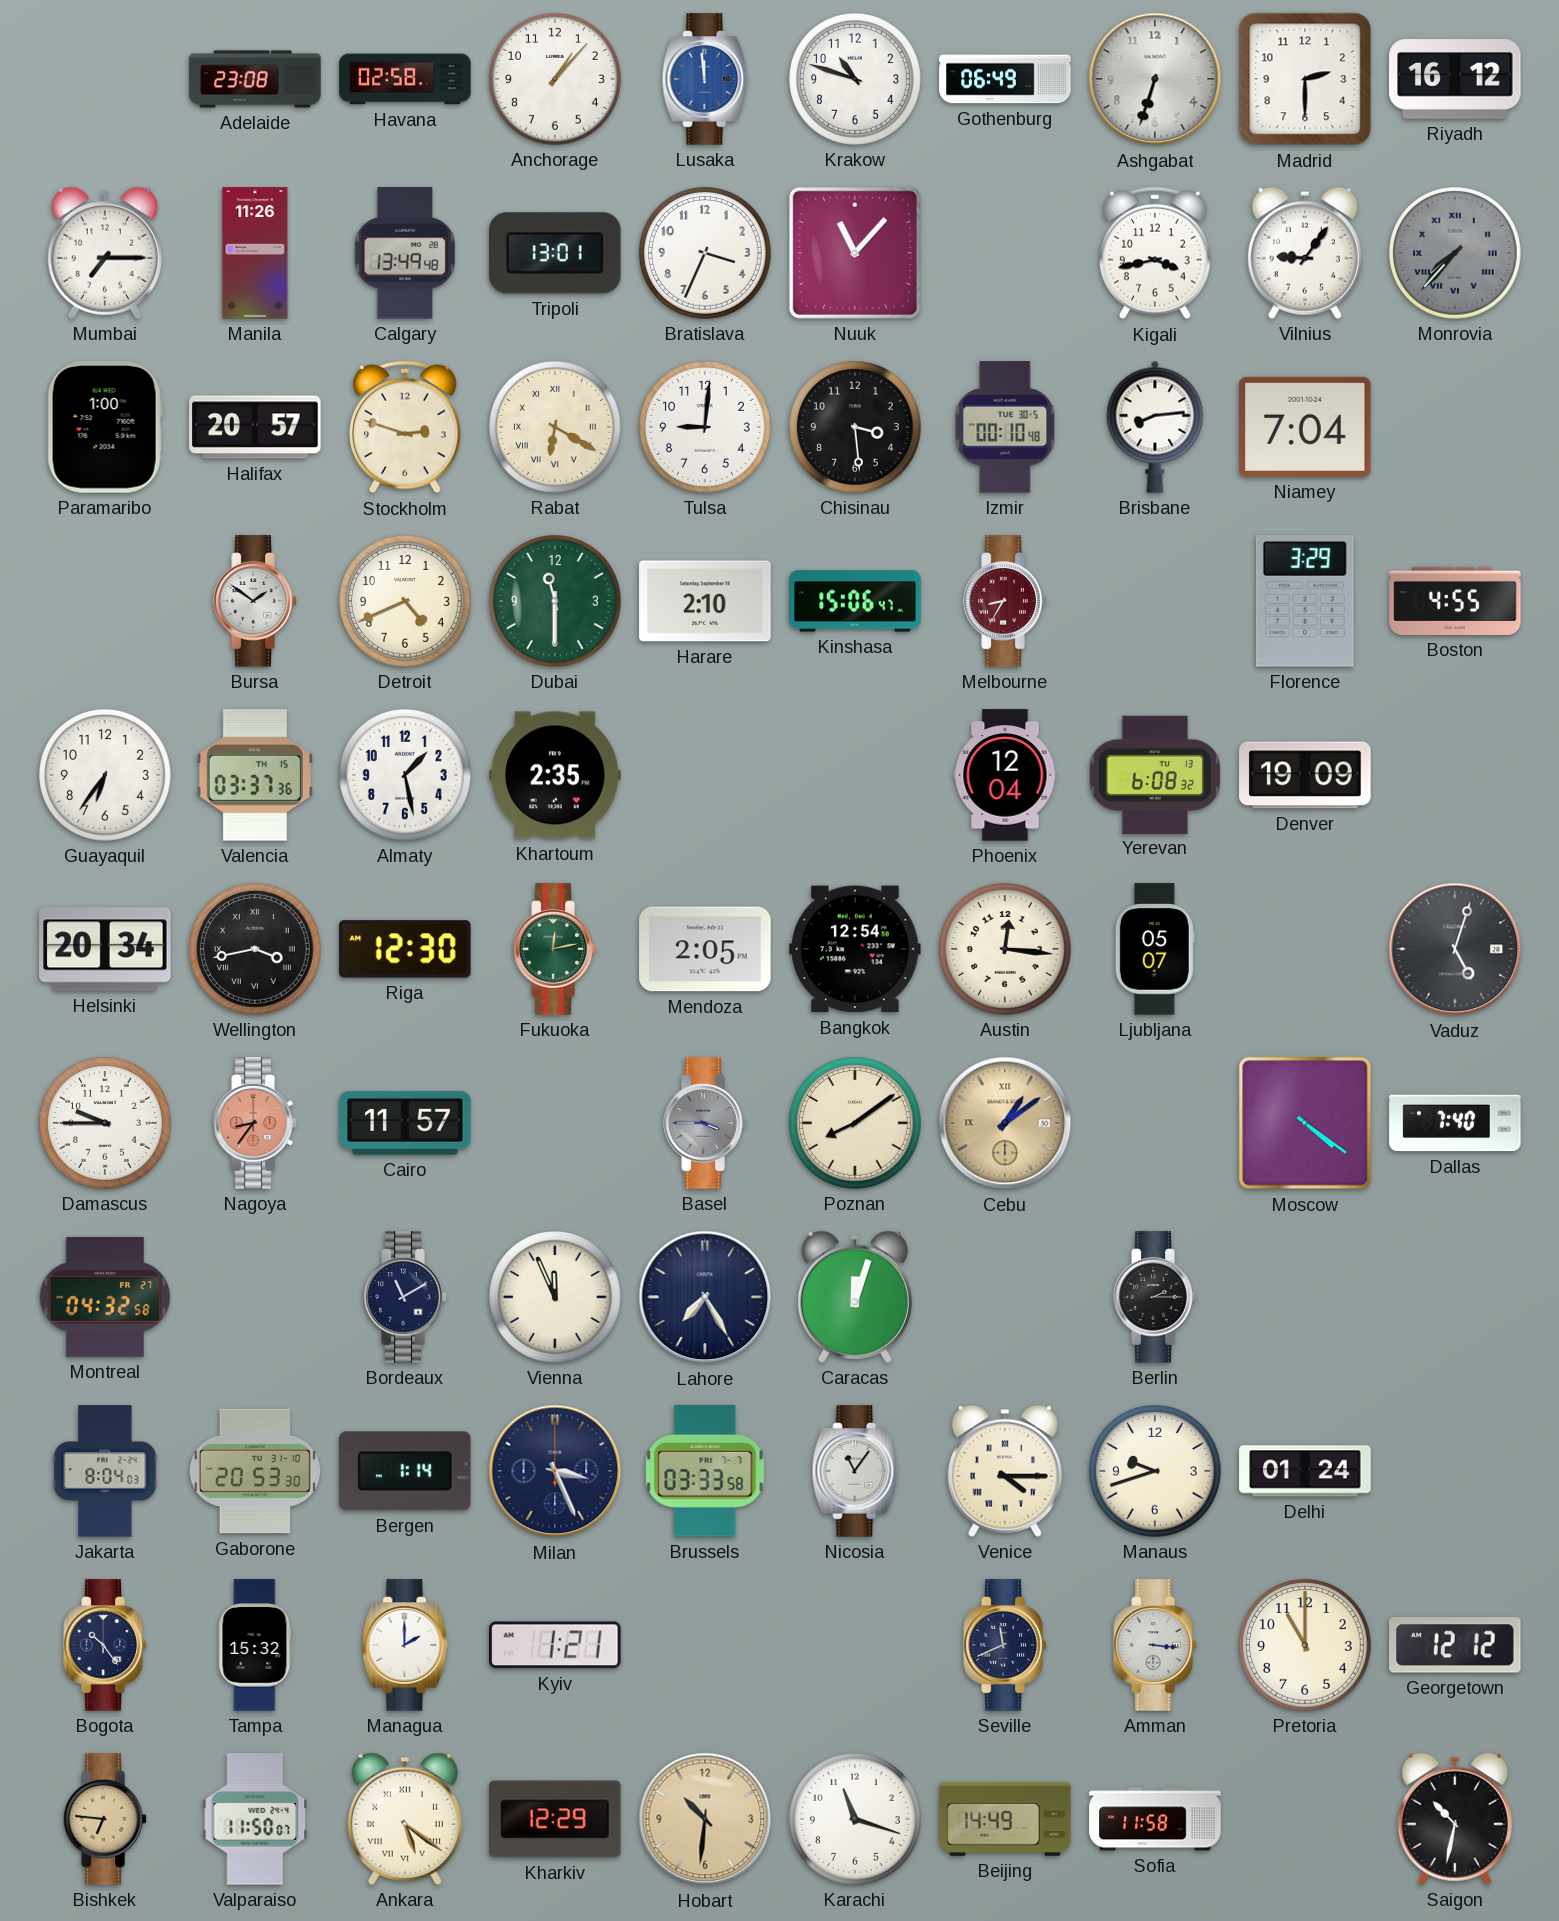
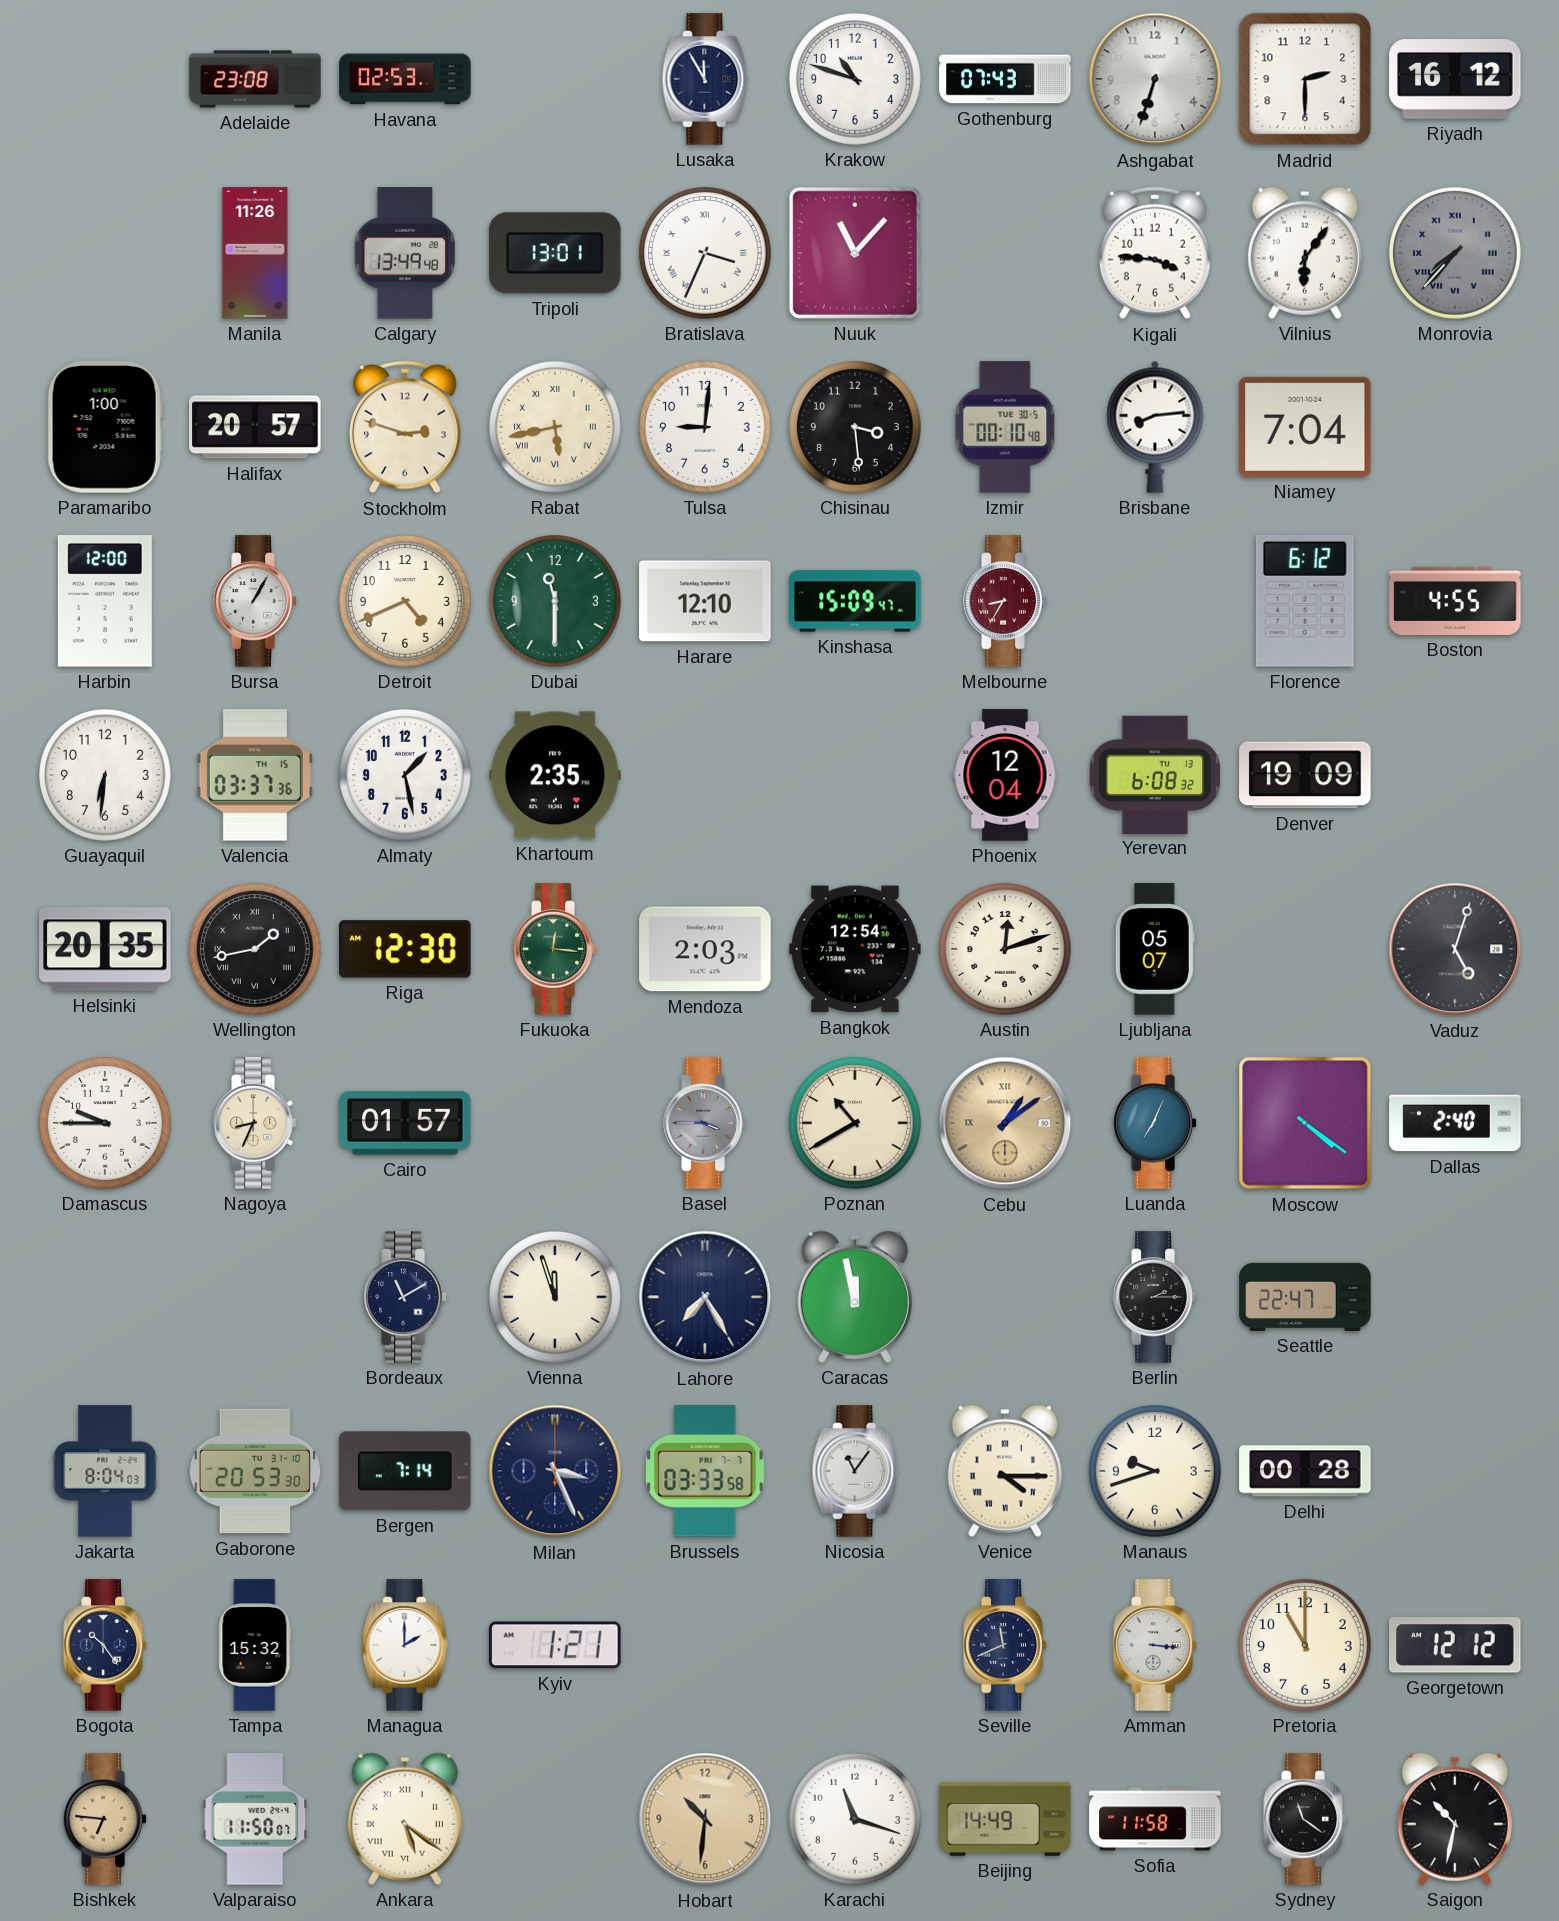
Havana: 02:58 -> 02:53 (405, 79)
Anchorage: 1:07 -> none (556, 80)
Lusaka: 11:59 -> 11:55 (705, 79)
Lusaka dial: blue -> navy (705, 79)
Gothenburg: 06:49 -> 07:43 (1005, 79)
Mumbai: 7:15 -> none (105, 253)
Bratislava numerals: Arabic -> Roman (706, 254)
Kigali: 3:43 -> 3:46 (1156, 253)
Vilnius: 9:06 -> 6:06 (1305, 253)
Rabat: 6:20 -> 5:43 (556, 428)
Harbin: none -> 12:00 (105, 601)
Bursa: 1:51 -> 1:05 (255, 601)
Harare: 2:10 -> 12:10 (705, 601)
Kinshasa: 15:06 -> 15:09 (855, 601)
Florence: 3:29 -> 6:12 (1305, 602)
Guayaquil: 6:36 -> 6:31 (106, 776)
Helsinki: 20:34 -> 20:35 (105, 949)
Wellington: 3:43 -> 1:43 (256, 950)
Fukuoka: 12:13 -> 12:16 (555, 949)
Mendoza: 2:05 -> 2:03 (705, 949)
Austin: 12:16 -> 12:12 (1006, 950)
Nagoya: 8:36 -> 8:34 (255, 1123)
Nagoya dial: salmon -> cream (255, 1123)
Cairo: 11:57 -> 01:57 (405, 1123)
Poznan: 8:09 -> 10:40 (856, 1124)
Luanda: none -> 7:04 (1155, 1123)
Dallas: 7:40 -> 2:40 (1455, 1123)
Montreal: 04:32 -> none (105, 1297)
Vienna: 11:56 -> 11:57 (556, 1298)
Caracas: 12:03 -> 11:58 (855, 1297)
Seattle: none -> 22:47 (1305, 1297)
Bergen: 1:14 -> 7:14 (405, 1471)
Delhi: 01:24 -> 00:28 (1305, 1471)
Kharkiv: 12:29 -> none (555, 1819)
Sydney: none -> 11:21 (1305, 1819)
